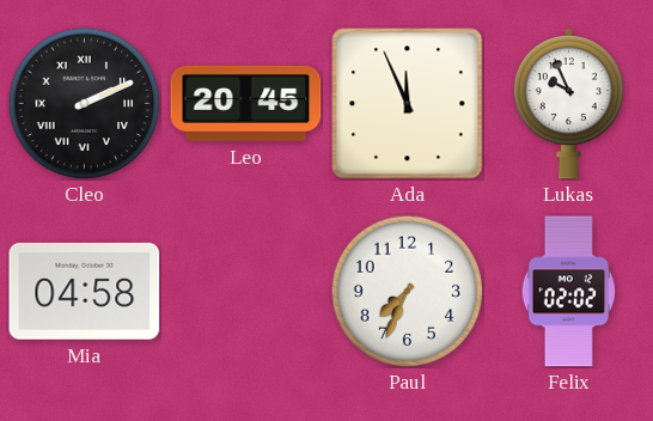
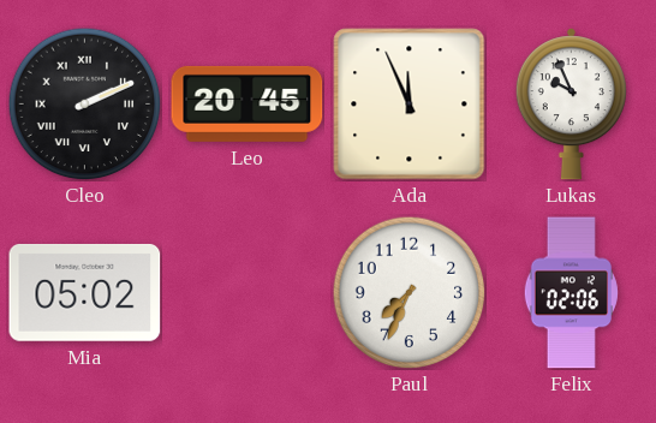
Mia: 04:58 -> 05:02 (85, 292)
Felix: 02:02 -> 02:06 (571, 293)
